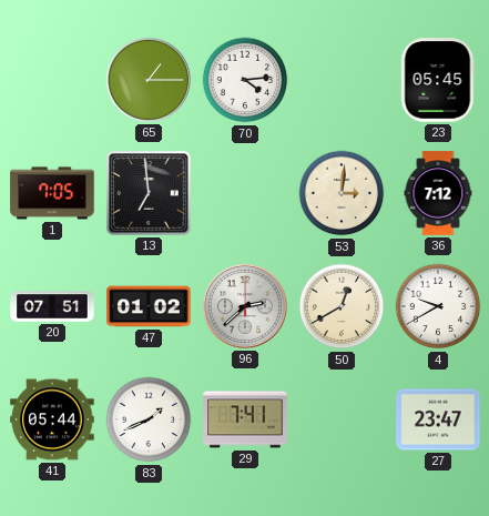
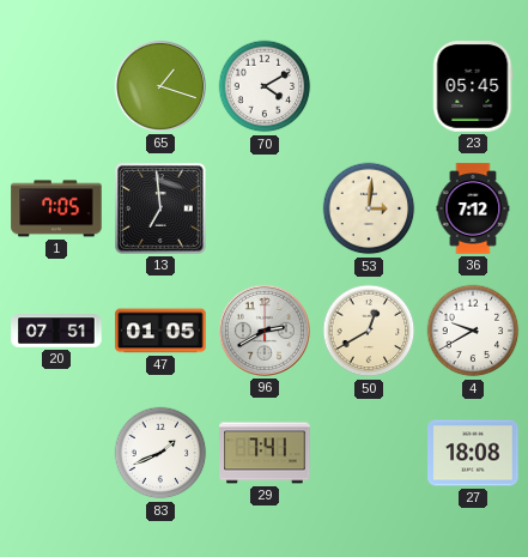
65: 1:15 -> 1:18 (160, 86)
70: 4:14 -> 4:10 (265, 86)
47: 01:02 -> 01:05 (160, 331)
96: 2:38 -> 2:40 (265, 331)
41: 05:44 -> none (52, 419)
27: 23:47 -> 18:08 (473, 453)
